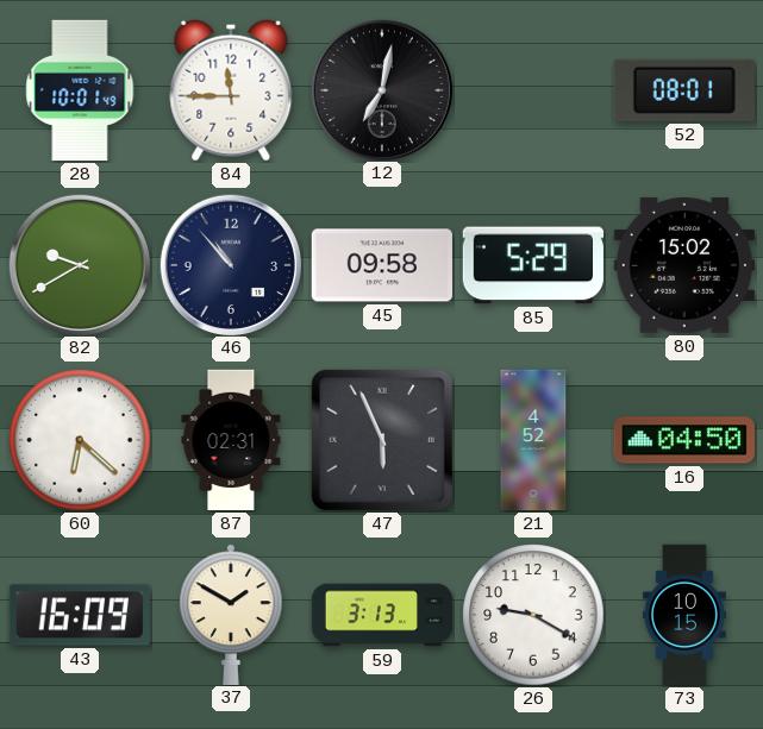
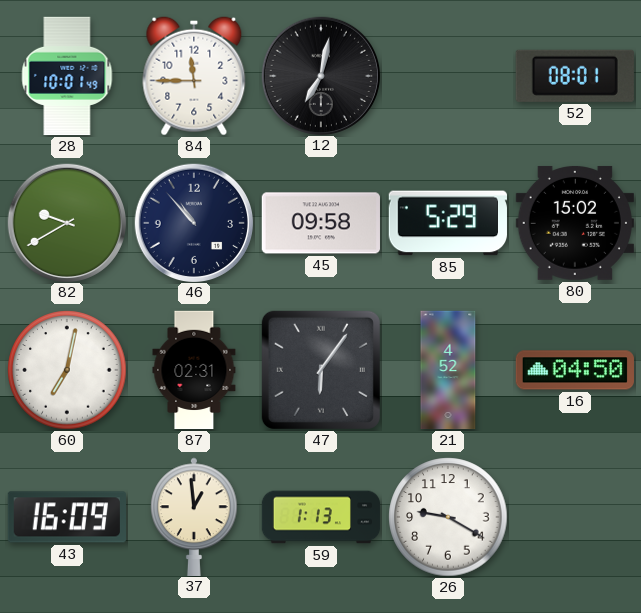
60: 6:22 -> 7:02 (67, 370)
47: 5:56 -> 6:06 (321, 370)
37: 1:50 -> 12:59 (194, 516)
59: 3:13 -> 1:13 (321, 517)
73: 10:15 -> none (684, 615)
